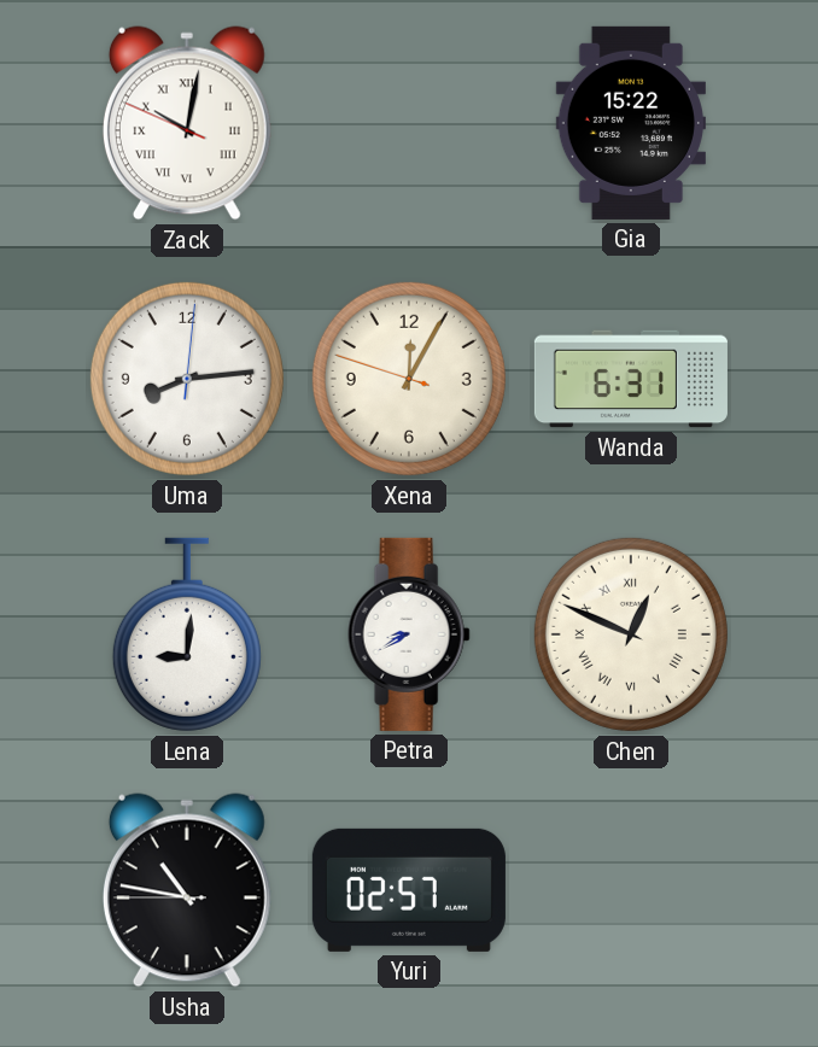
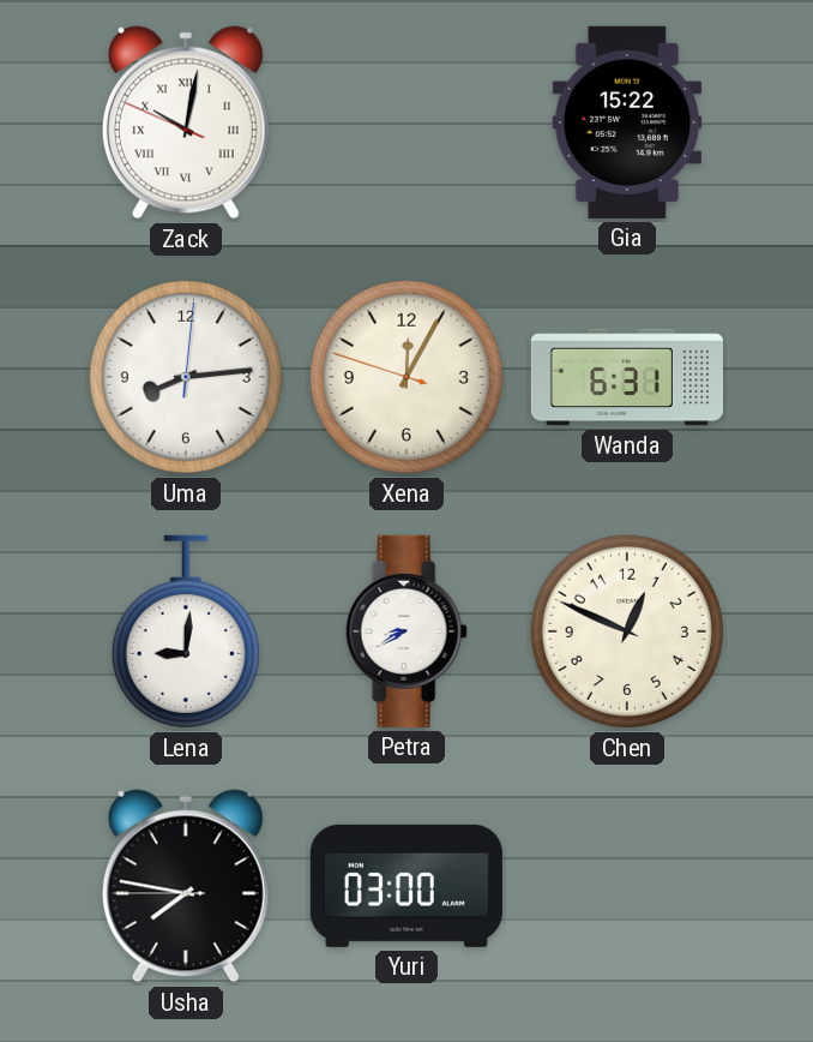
Chen numerals: Roman -> Arabic (627, 631)
Usha: 10:46 -> 7:46 (186, 886)
Yuri: 02:57 -> 03:00 (406, 886)
